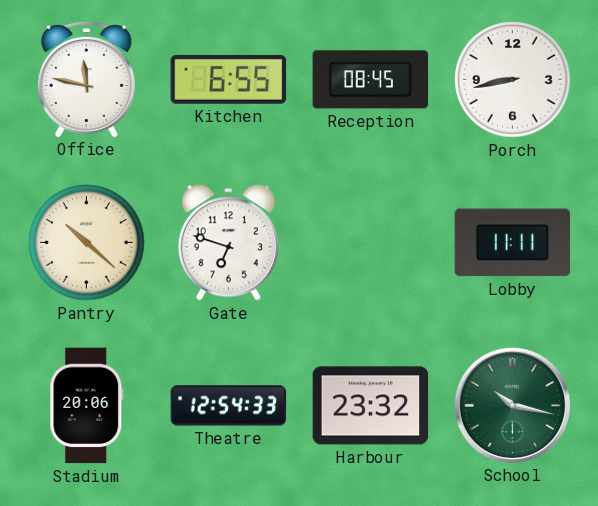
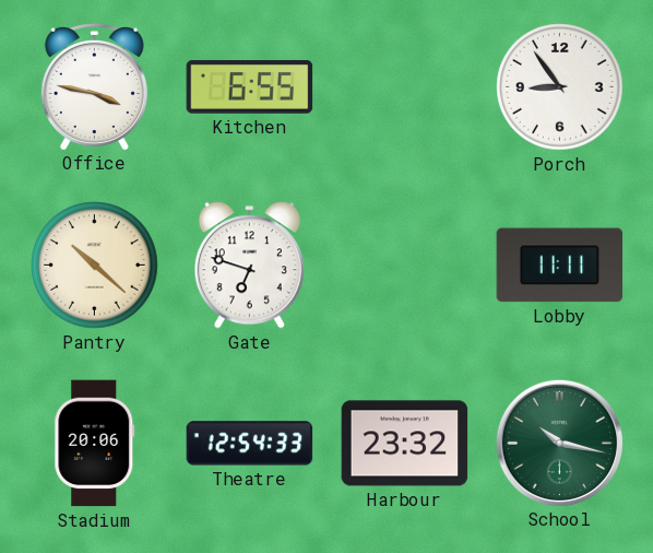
Office: 11:47 -> 3:47 (94, 86)
Reception: 08:45 -> none (371, 80)
Porch: 8:43 -> 8:54 (560, 87)
